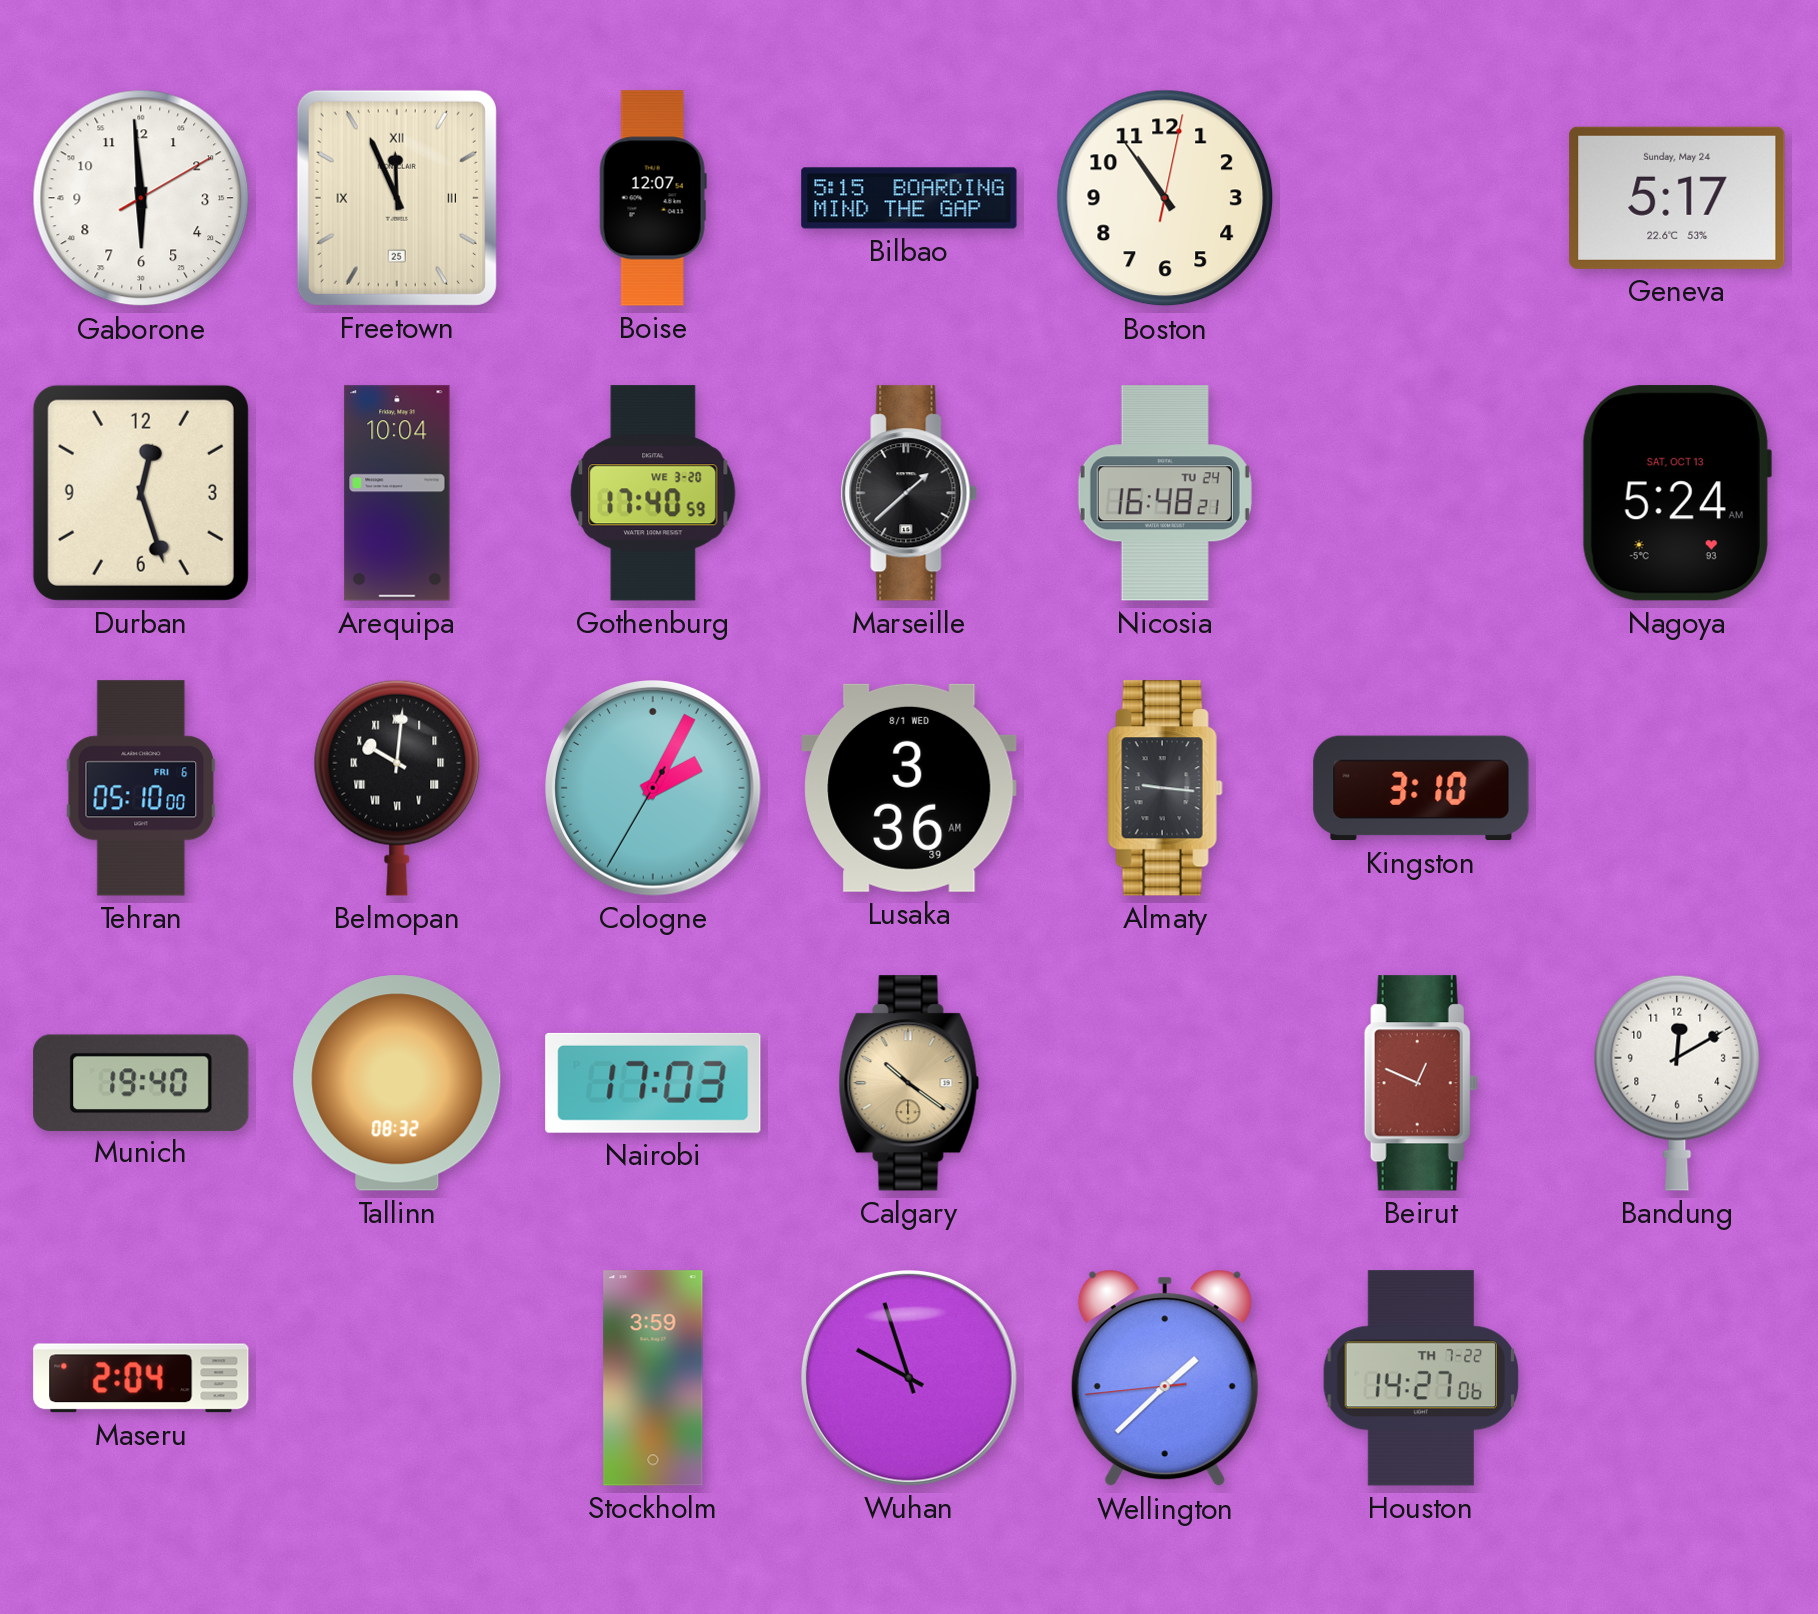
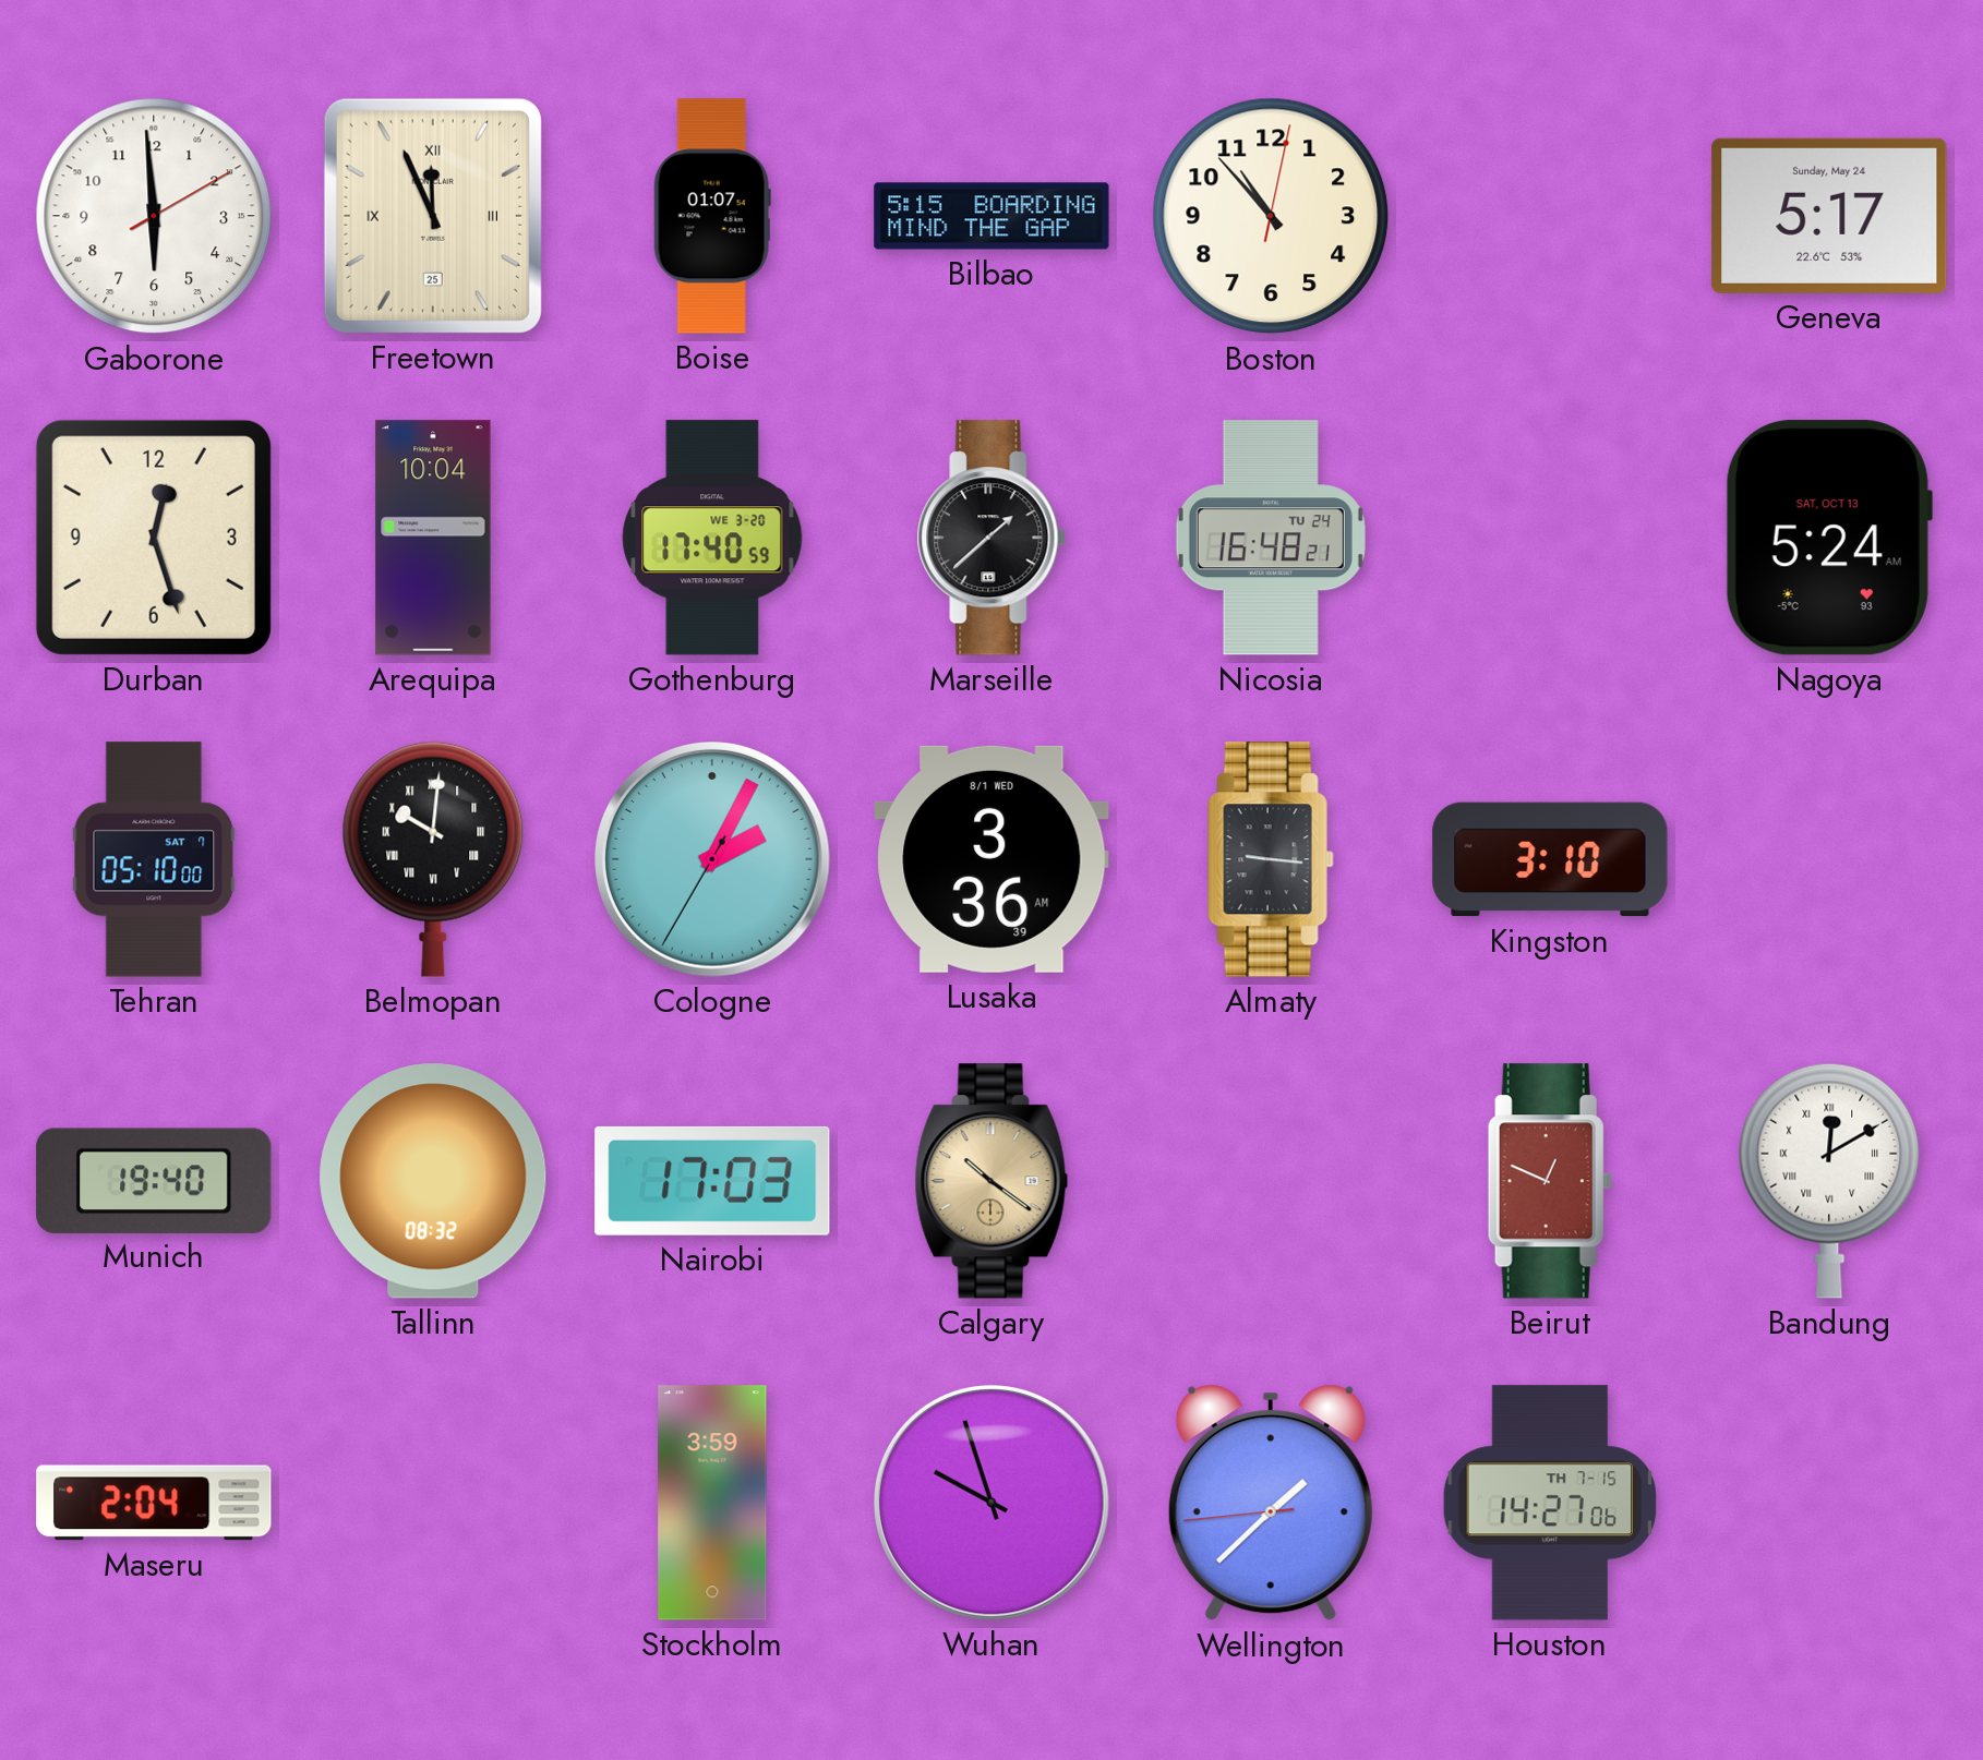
Boise: 12:07 -> 01:07 (712, 216)
Boston: 10:54 -> 10:53 (1271, 216)
Tehran date: FRI 6 -> SAT 7 (154, 859)
Bandung numerals: Arabic -> Roman (1829, 1181)
Houston date: TH 7-22 -> TH 7-15 (1549, 1503)
